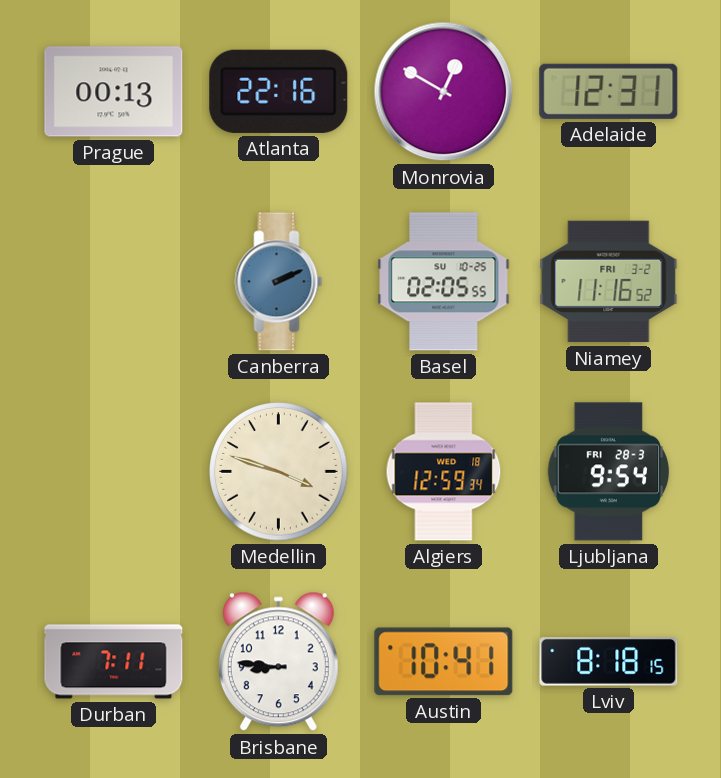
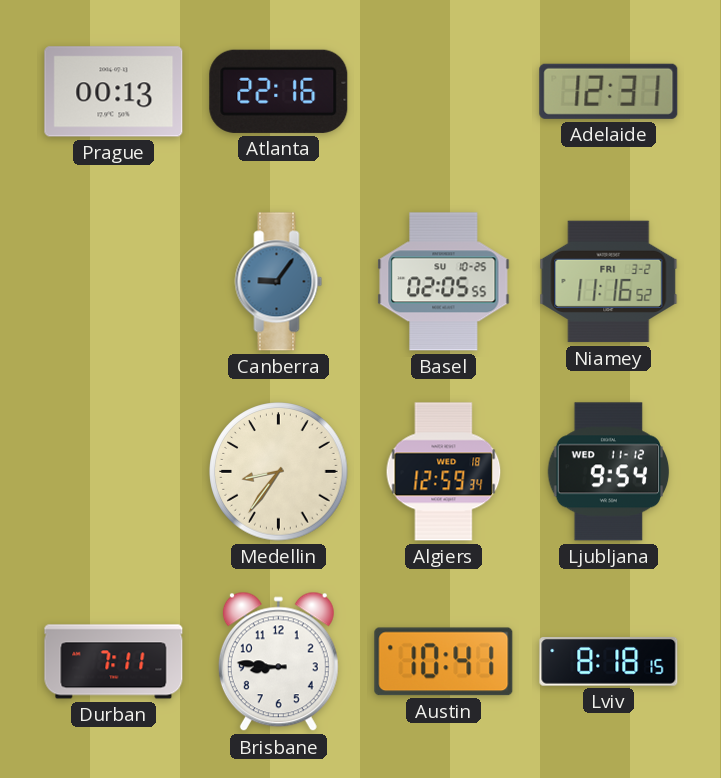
Monrovia: 12:50 -> none (444, 92)
Canberra: 2:11 -> 9:06 (279, 282)
Medellin: 3:48 -> 8:36 (279, 472)
Ljubljana date: FRI 28-3 -> WED 11-12 (609, 472)
